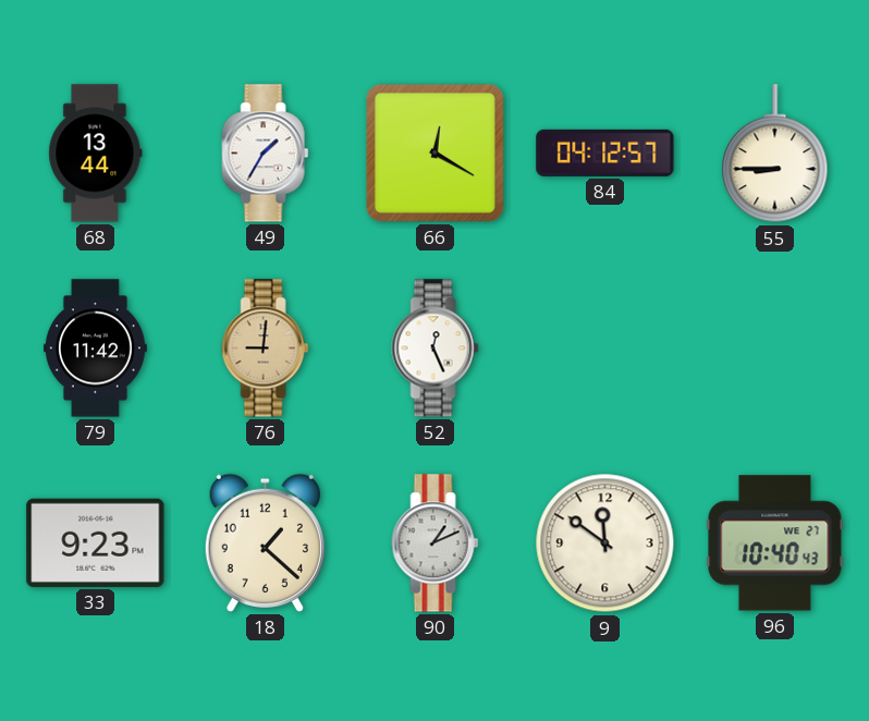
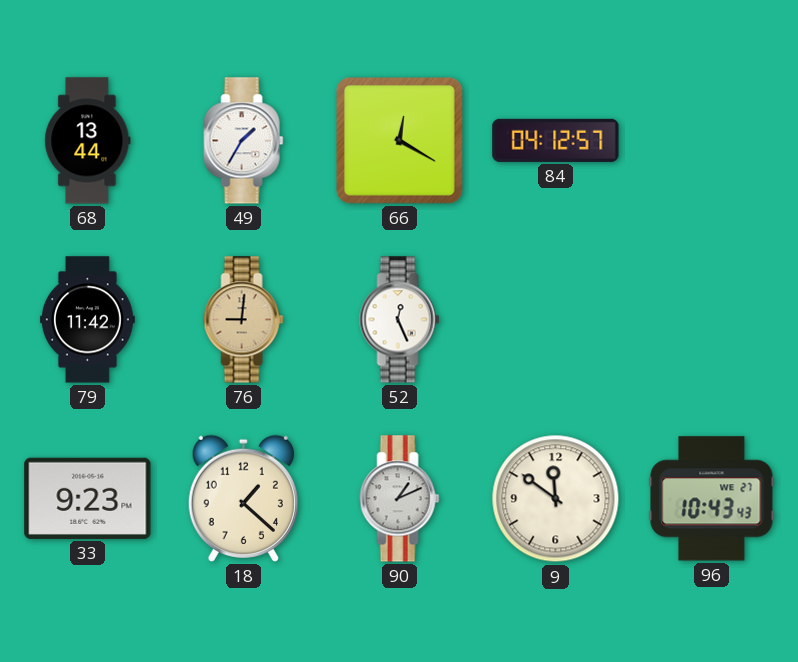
55: 8:45 -> none (775, 154)
96: 10:40 -> 10:43 (712, 499)
